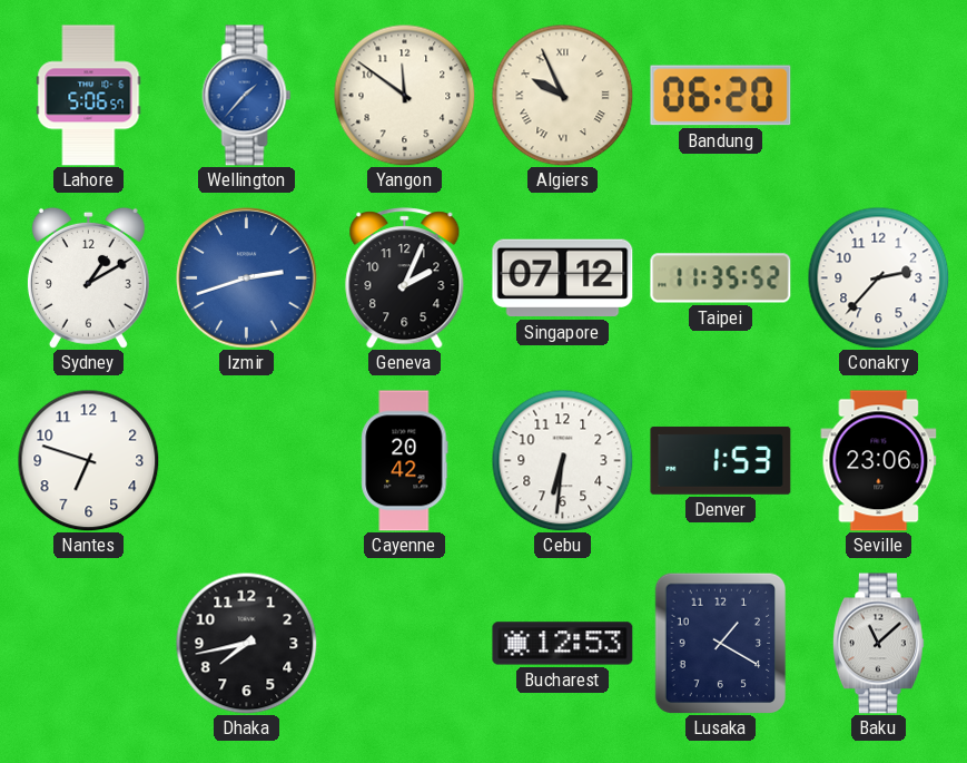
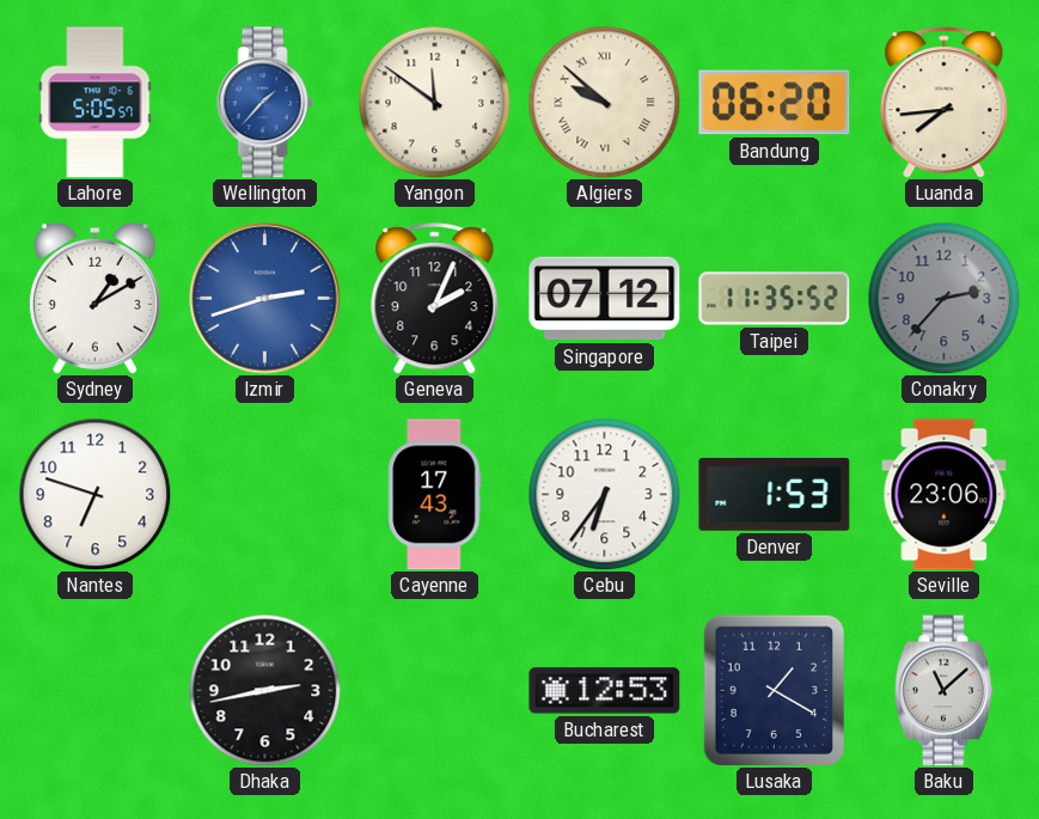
Lahore: 5:06 -> 5:05 (96, 103)
Algiers: 9:56 -> 9:52 (604, 102)
Luanda: none -> 7:44 (945, 103)
Conakry dial: white -> grey (943, 298)
Cayenne: 20:42 -> 17:43 (435, 495)
Cebu: 6:31 -> 6:36 (604, 494)
Dhaka: 7:43 -> 2:43 (264, 690)
